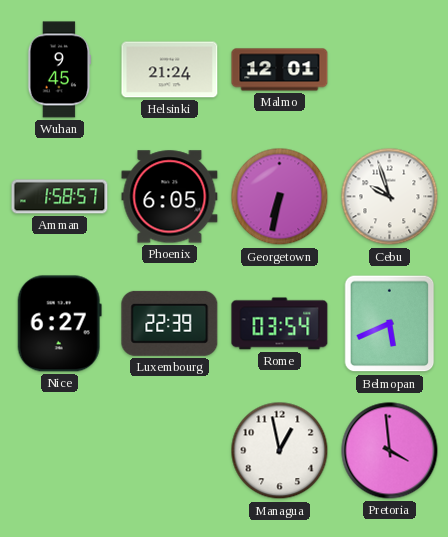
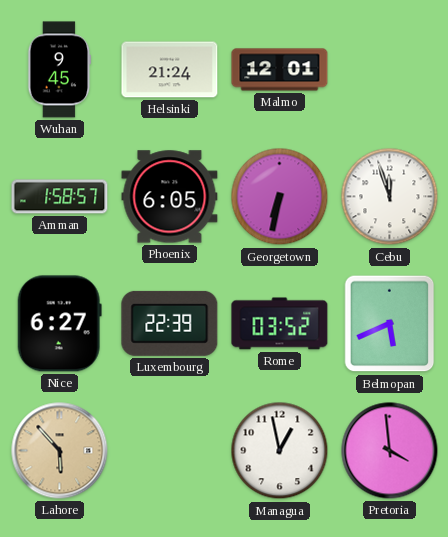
Cebu: 9:57 -> 11:57 (390, 197)
Rome: 03:54 -> 03:52 (280, 324)
Lahore: none -> 5:53 (60, 451)
